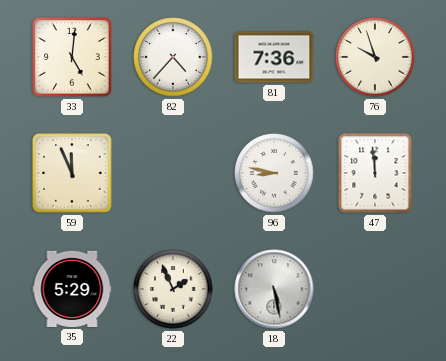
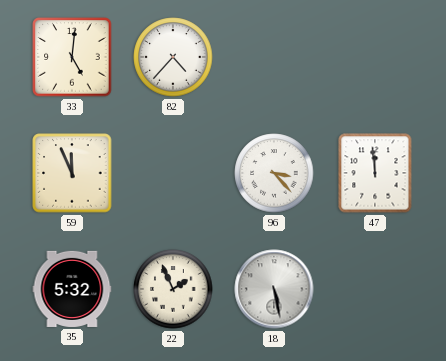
81: 7:36 -> none (274, 57)
76: 9:57 -> none (375, 57)
96: 8:47 -> 3:23 (274, 173)
35: 5:29 -> 5:32 (72, 289)
